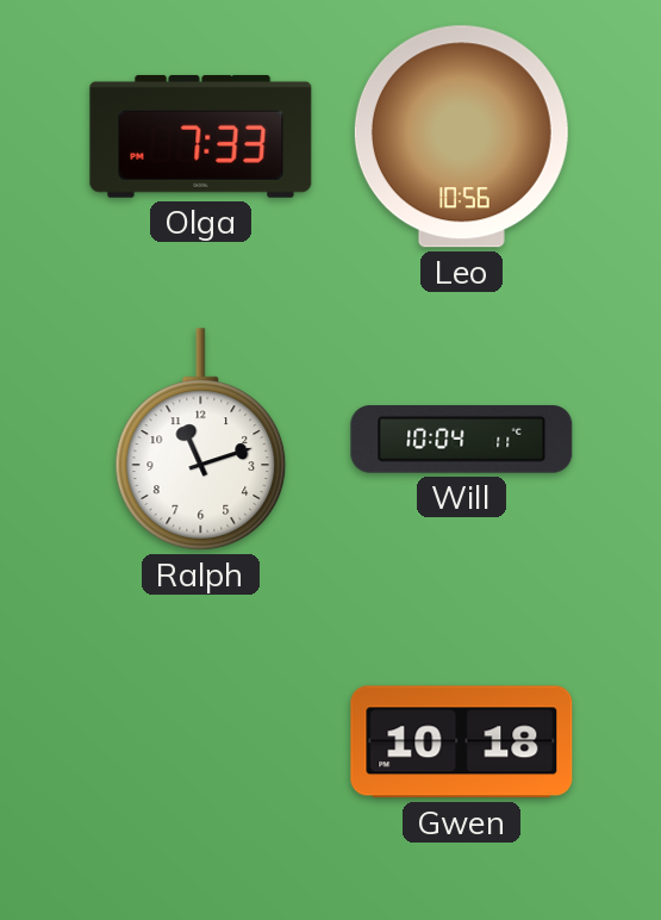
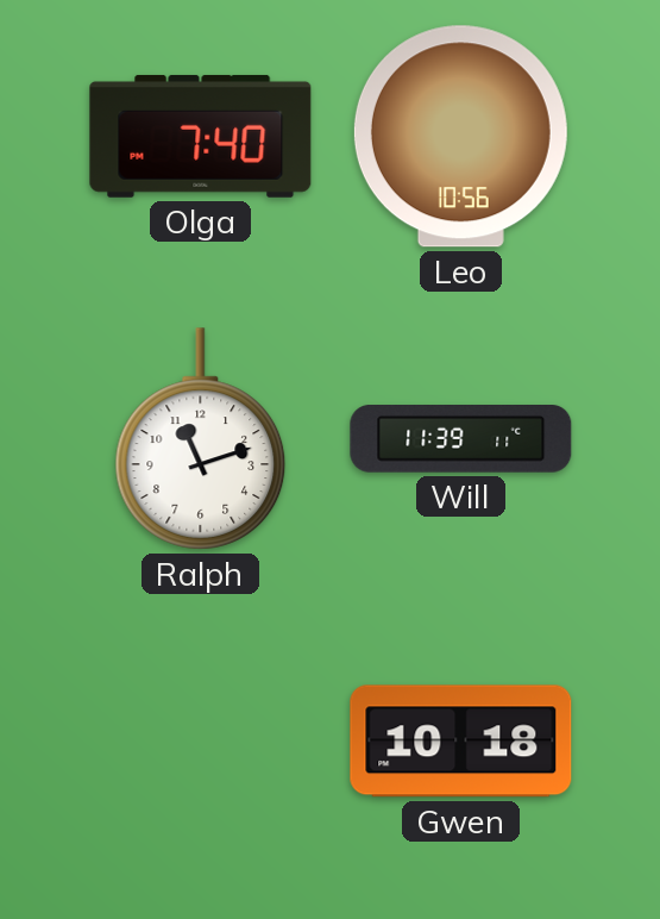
Olga: 7:33 -> 7:40 (201, 136)
Will: 10:04 -> 11:39 (461, 439)
